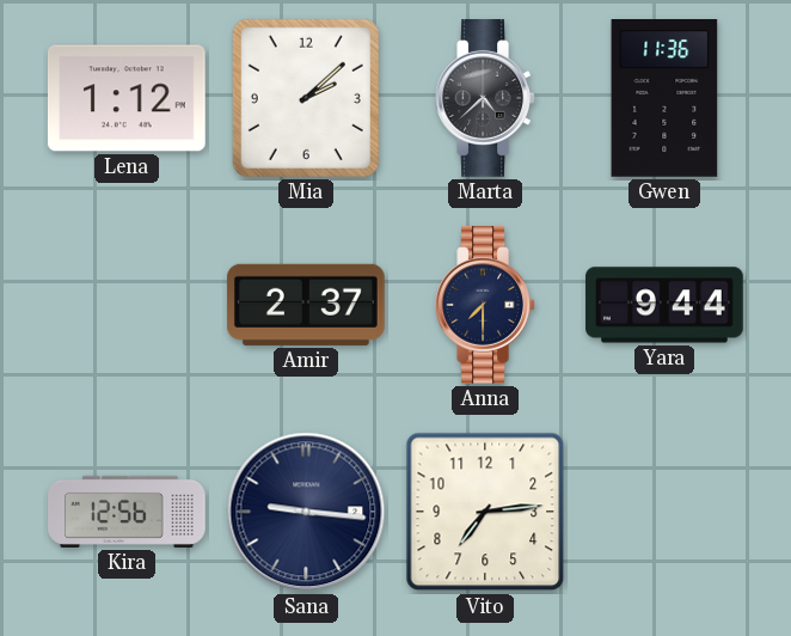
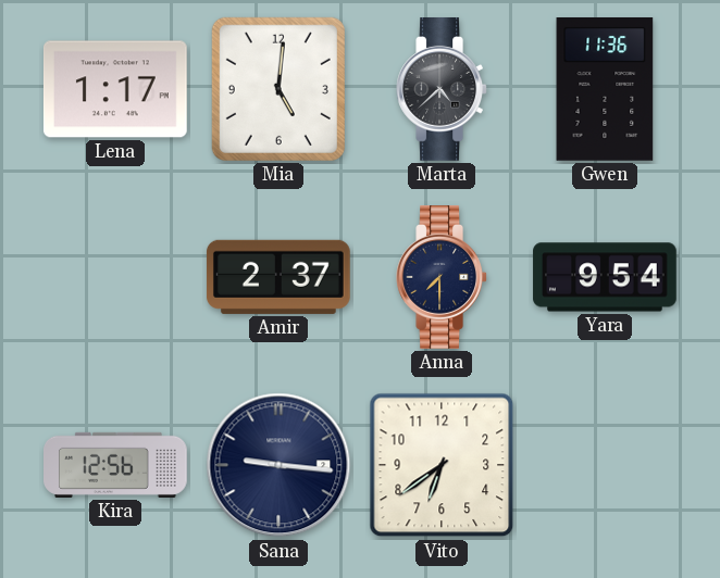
Lena: 1:12 -> 1:17 (115, 89)
Mia: 2:08 -> 5:01 (278, 89)
Yara: 9:44 -> 9:54 (605, 277)
Vito: 7:14 -> 6:39 (442, 465)
